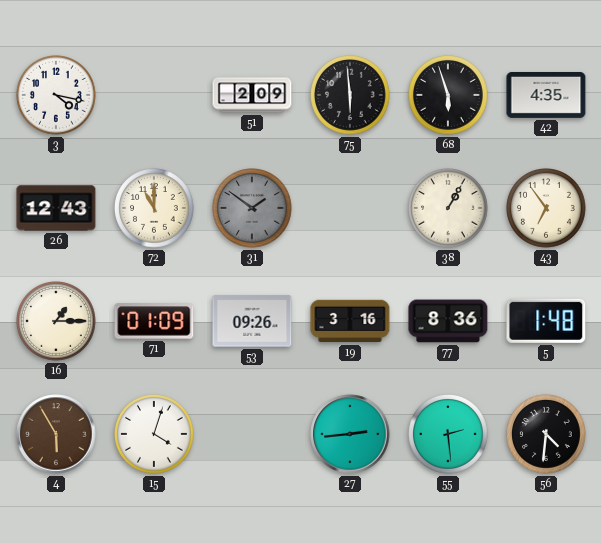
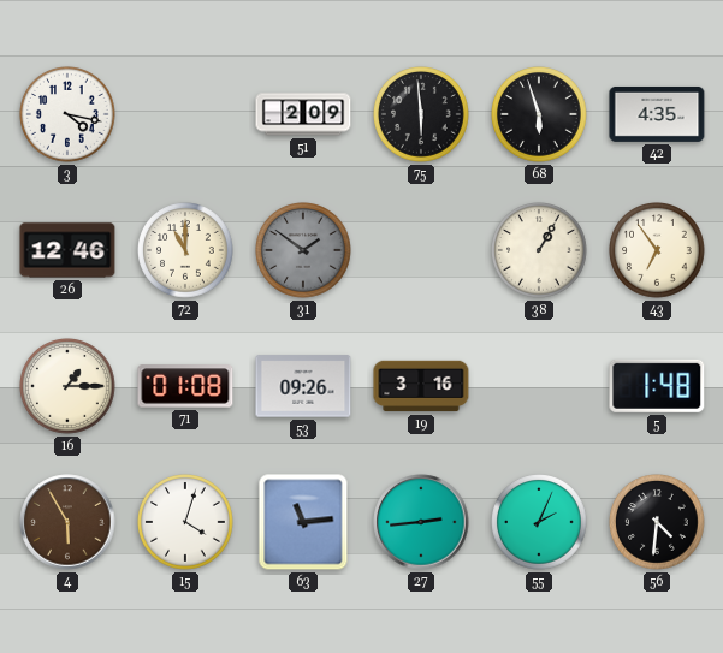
26: 12:43 -> 12:46 (67, 250)
71: 01:09 -> 01:08 (185, 386)
77: 8:36 -> none (448, 321)
63: none -> 11:14 (303, 522)
55: 2:29 -> 2:04 (540, 523)
